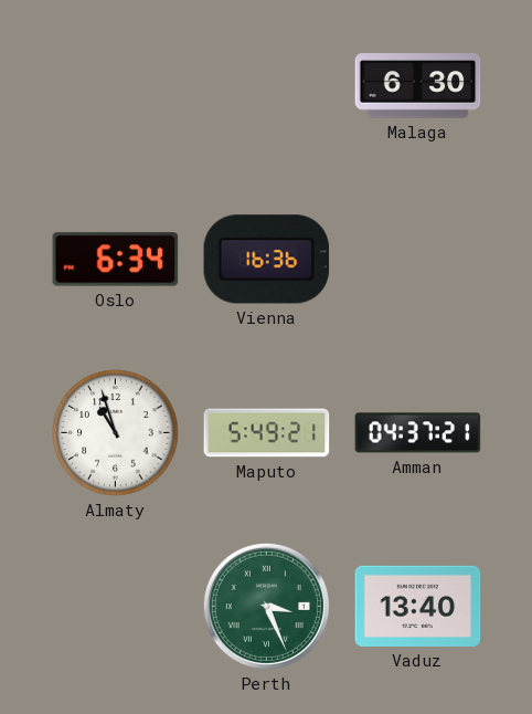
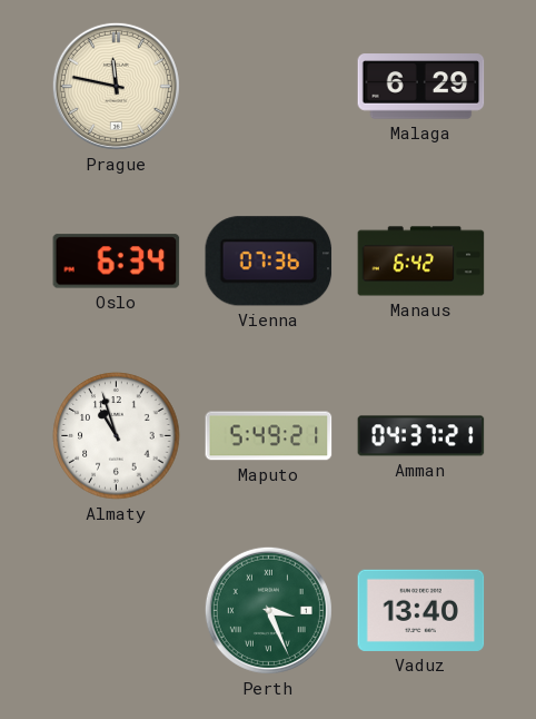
Prague: none -> 11:47 (116, 86)
Malaga: 6:30 -> 6:29 (421, 87)
Vienna: 16:36 -> 07:36 (269, 262)
Manaus: none -> 6:42 (421, 262)
